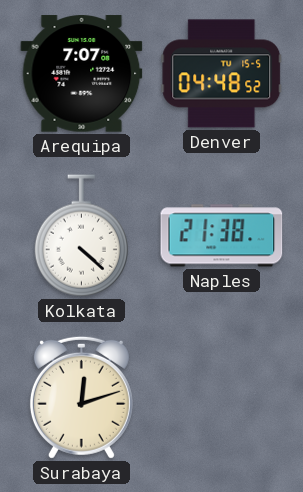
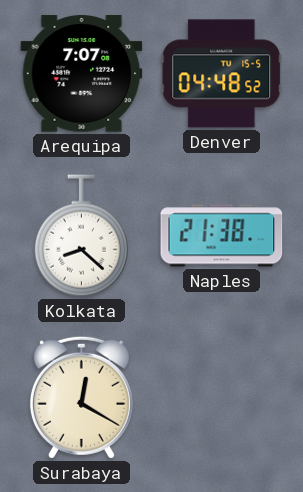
Kolkata: 4:22 -> 8:22 (81, 236)
Surabaya: 12:12 -> 12:20 (81, 397)
